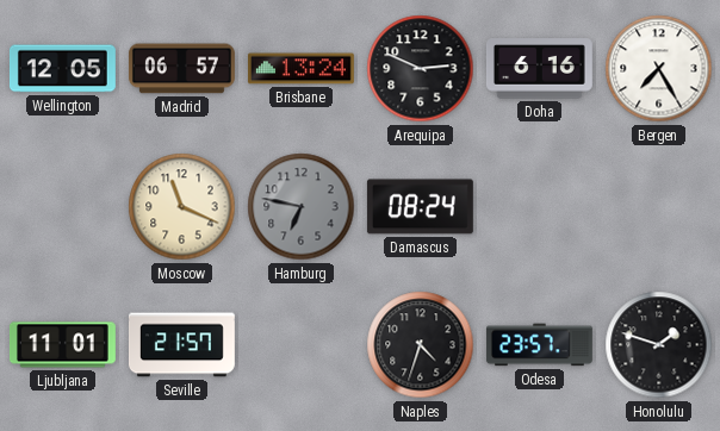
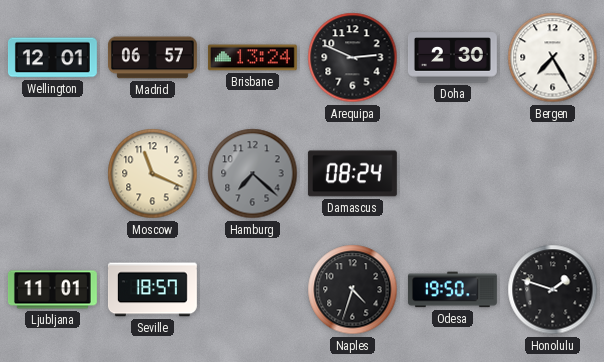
Wellington: 12:05 -> 12:01 (52, 58)
Doha: 6:16 -> 2:30 (452, 58)
Hamburg: 6:47 -> 7:22 (253, 174)
Seville: 21:57 -> 18:57 (152, 290)
Odesa: 23:57 -> 19:50 (452, 290)
